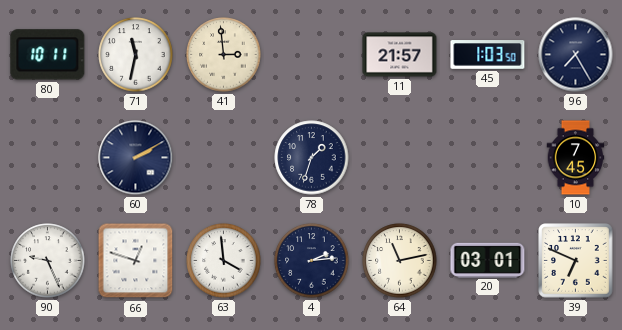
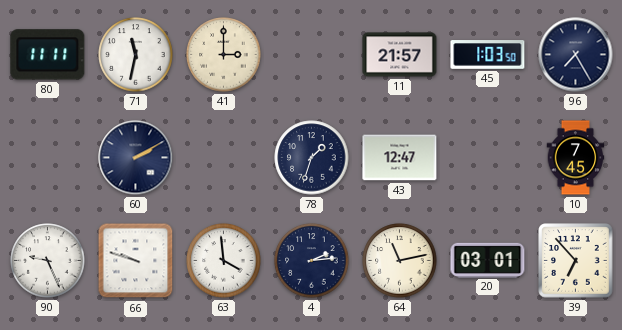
80: 10:11 -> 11:11 (48, 55)
41: 2:59 -> 3:00 (224, 55)
43: none -> 12:47 (400, 158)
66: 12:48 -> 9:48 (136, 261)
39: 6:49 -> 6:53 (576, 261)
